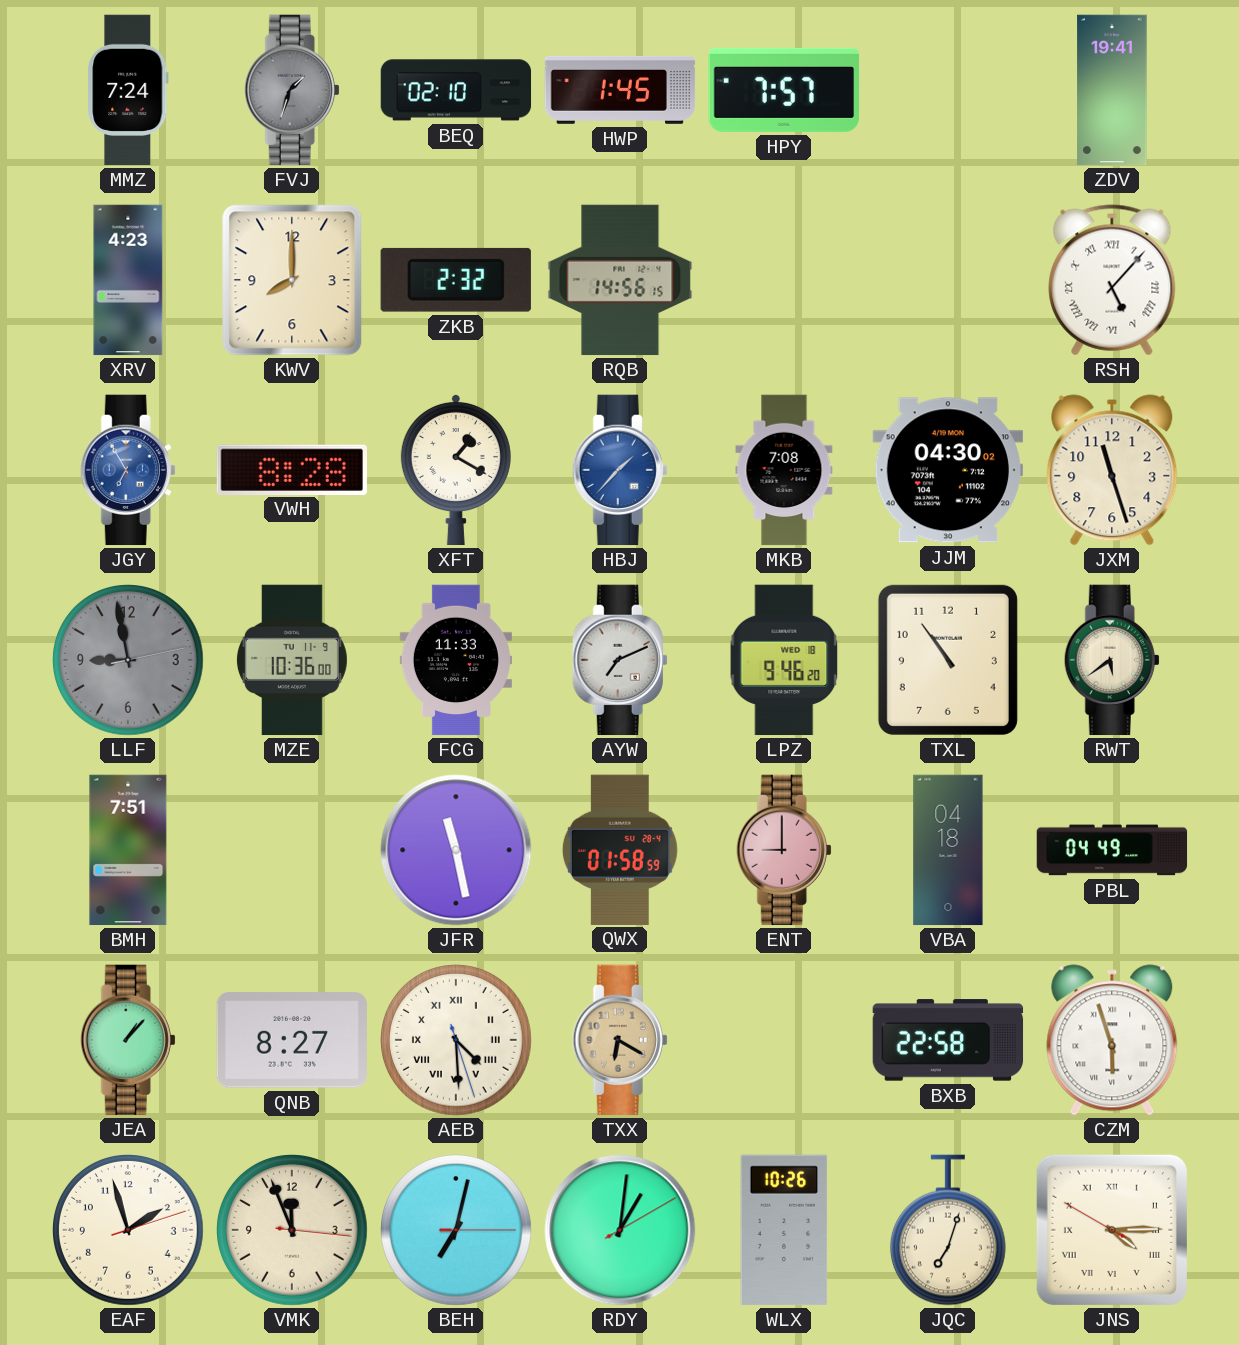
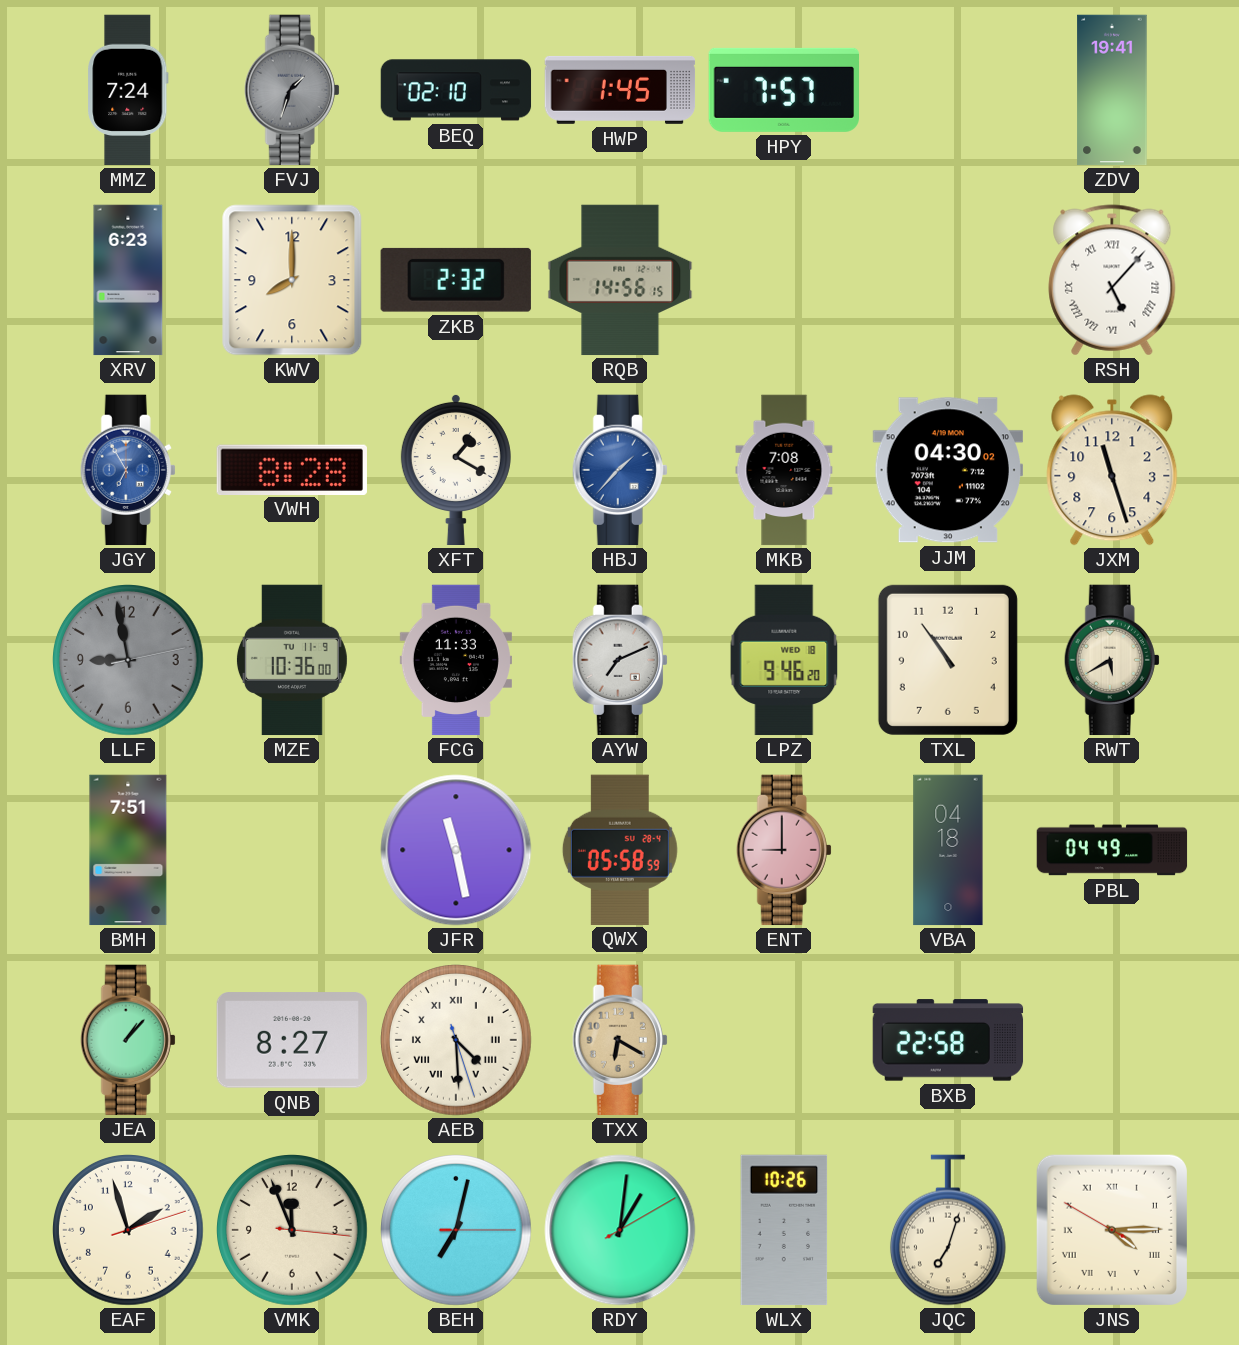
XRV: 4:23 -> 6:23 (128, 280)
RWT: 5:39 -> 5:40 (1112, 660)
QWX: 01:58 -> 05:58 (620, 849)
CZM: 5:57 -> none (1112, 1040)
